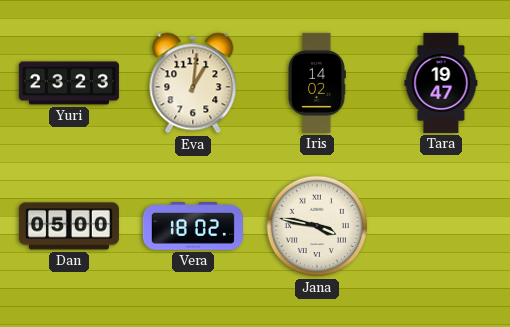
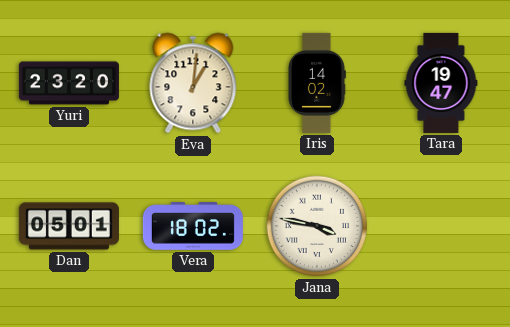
Yuri: 23:23 -> 23:20 (69, 83)
Dan: 05:00 -> 05:01 (69, 226)
